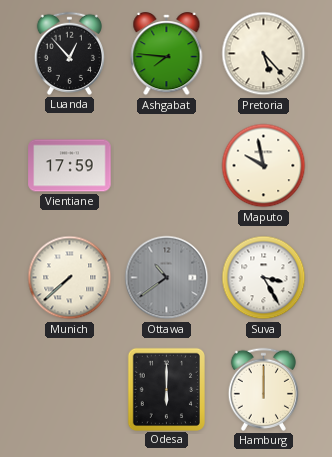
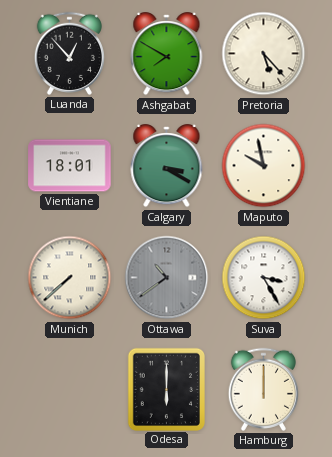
Ashgabat: 7:46 -> 7:50 (167, 54)
Vientiane: 17:59 -> 18:01 (70, 166)
Calgary: none -> 3:20 (167, 166)
